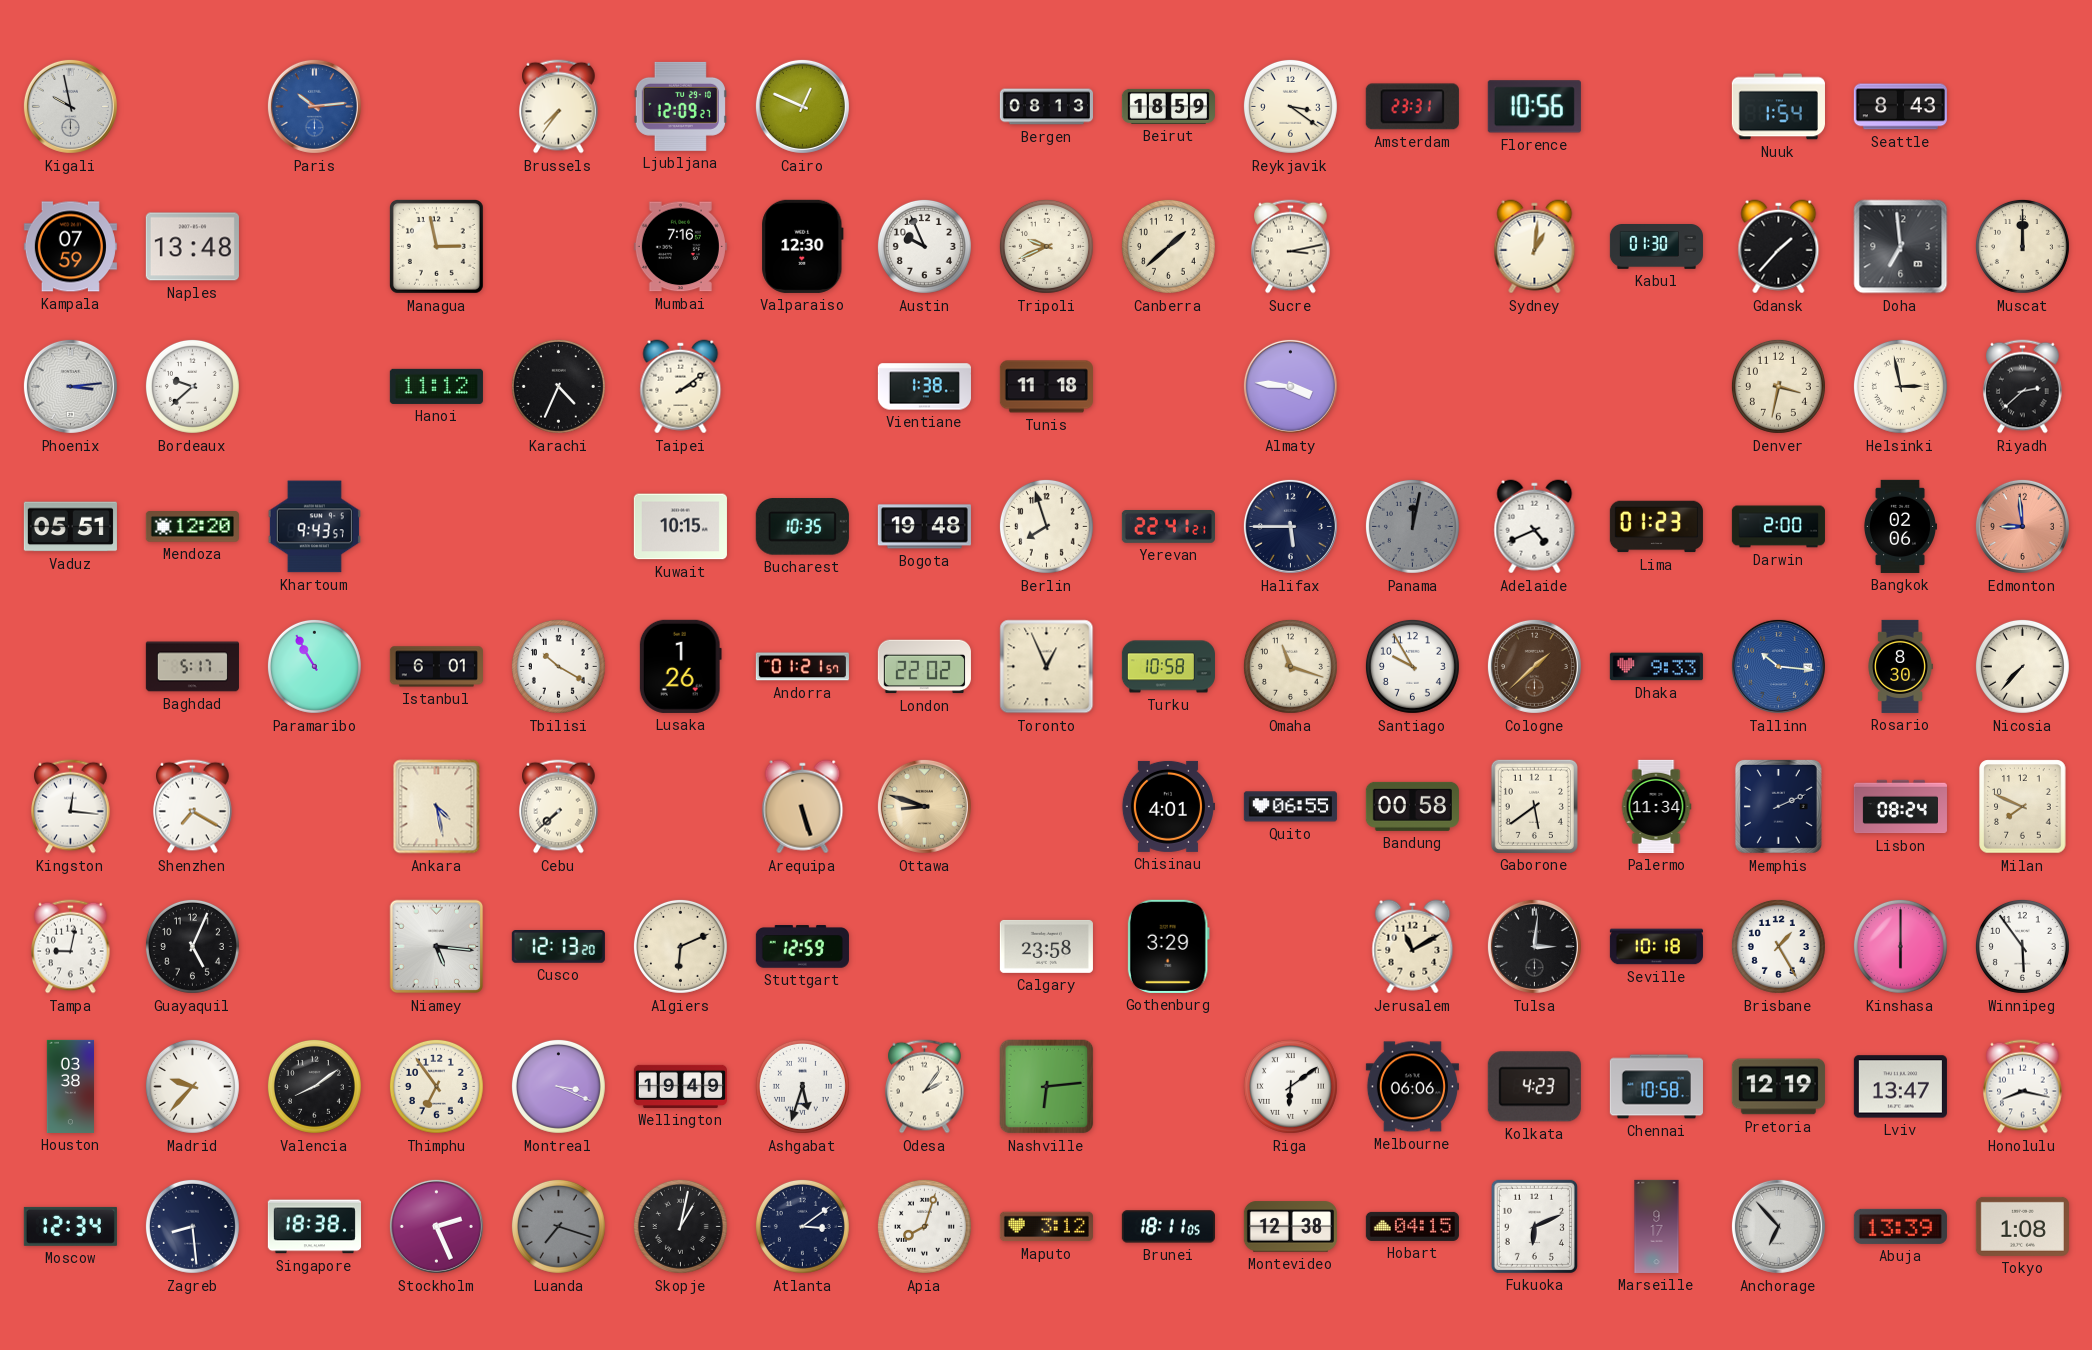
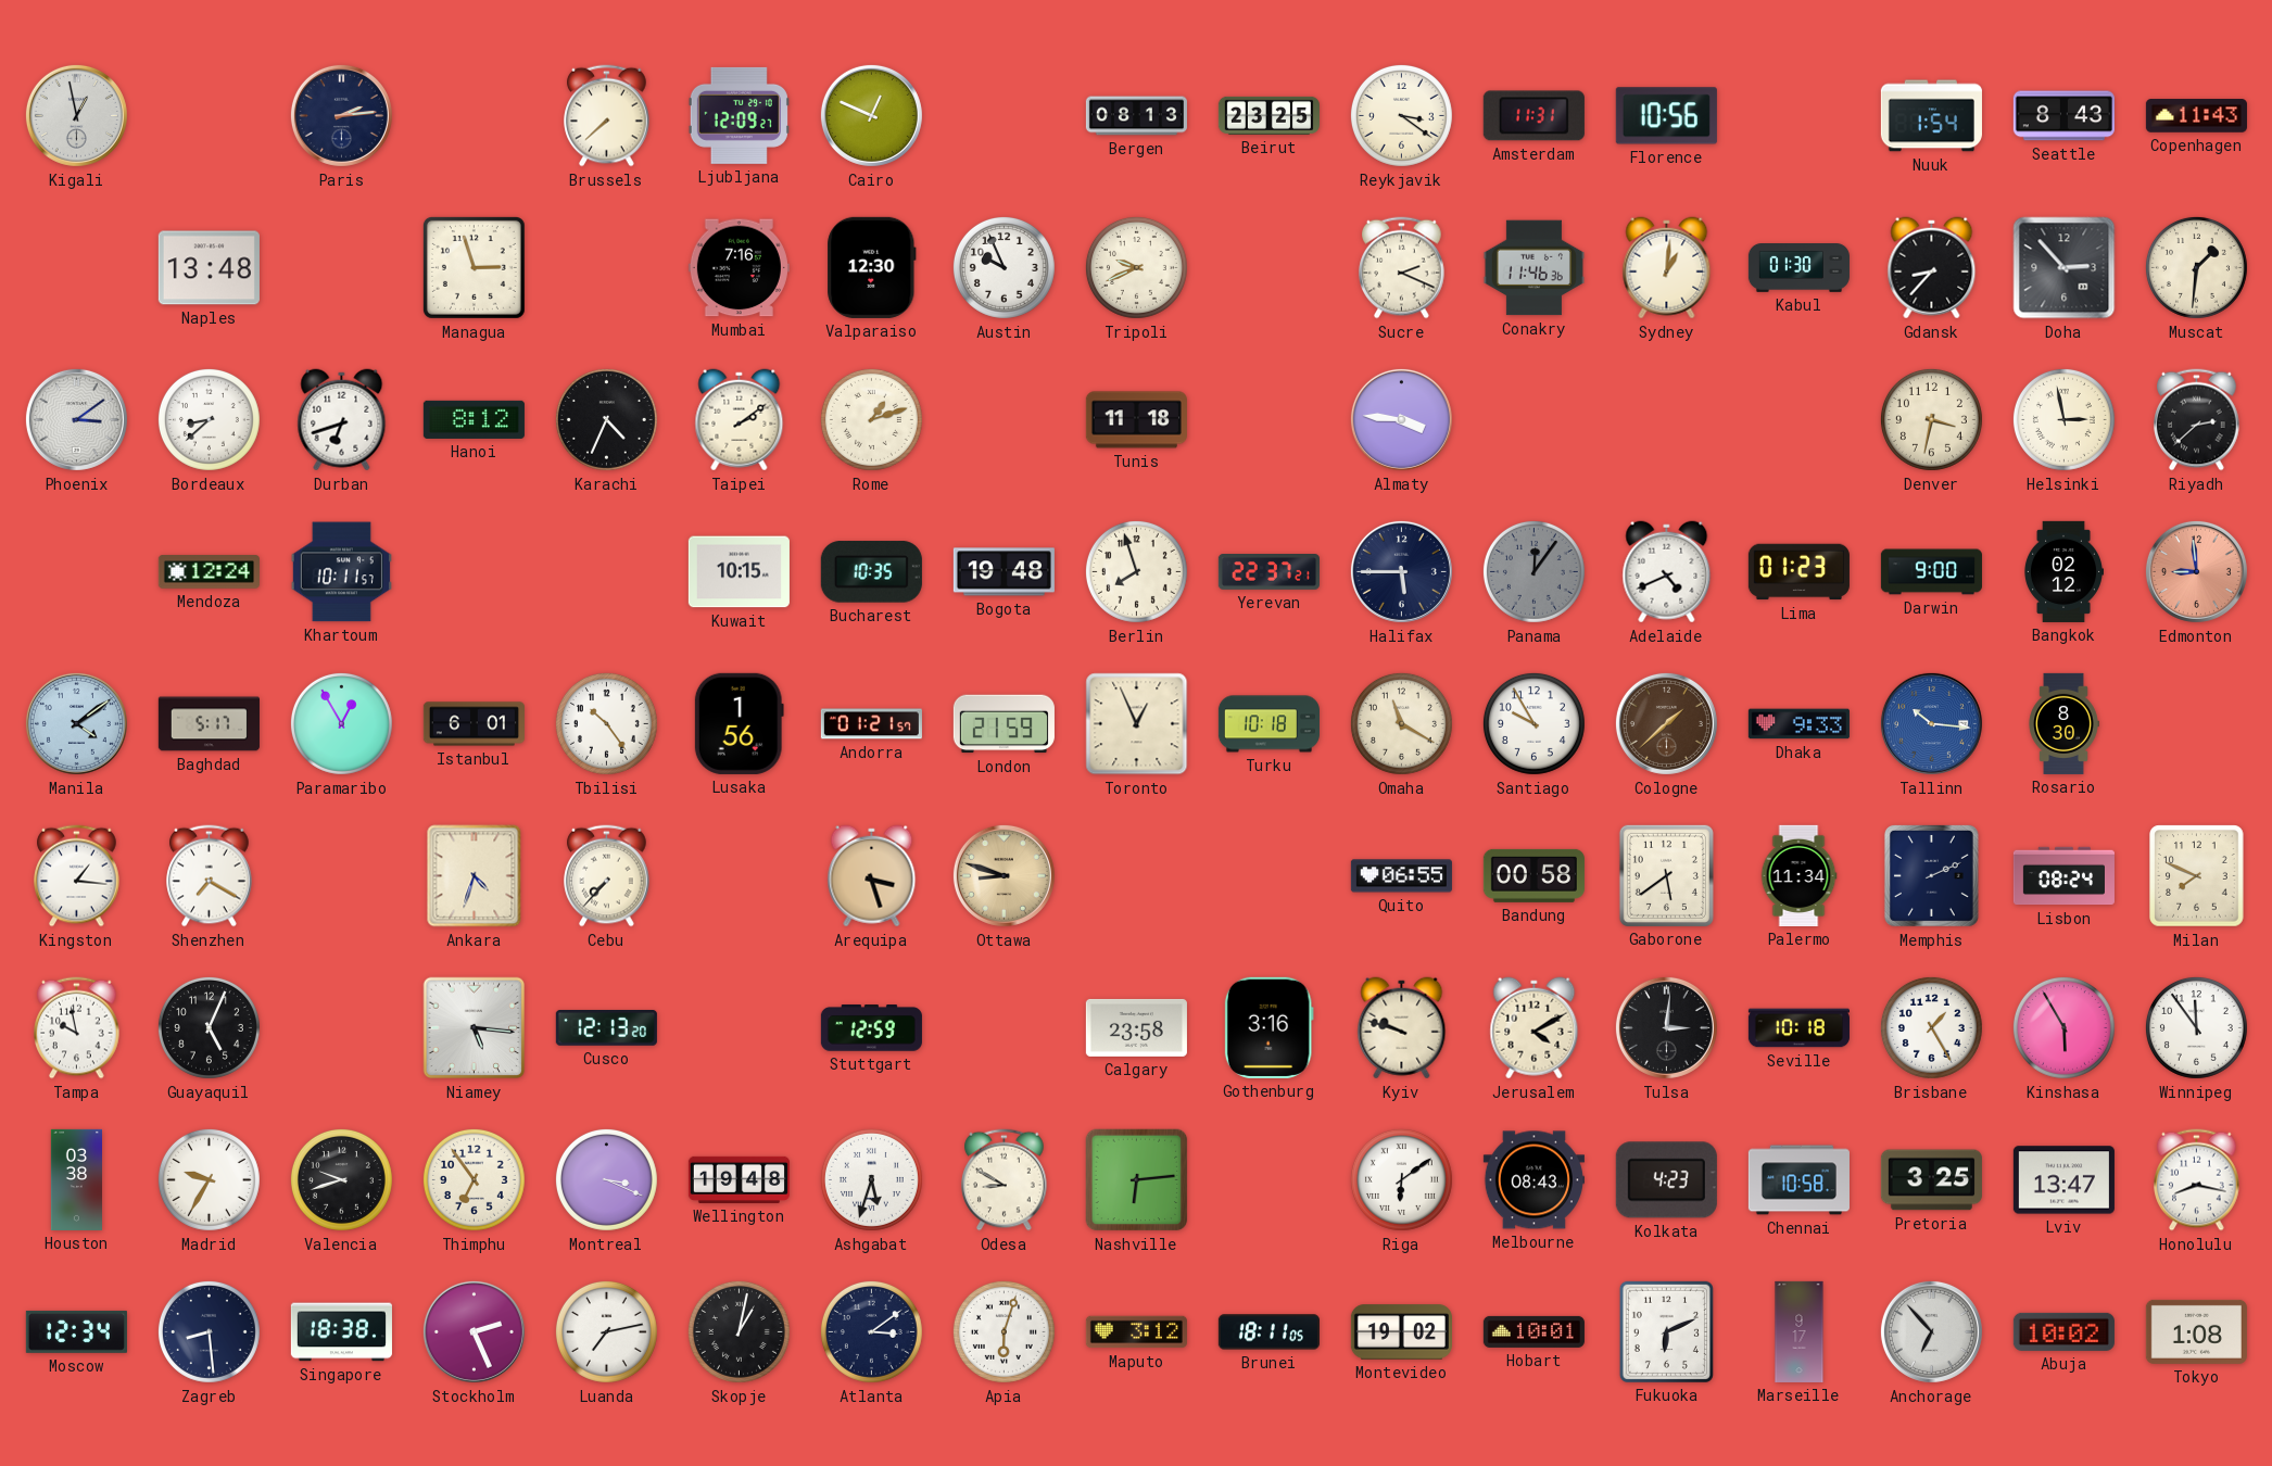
Kigali: 9:58 -> 12:58 (76, 115)
Paris: 10:14 -> 2:14 (341, 115)
Paris dial: blue -> navy (341, 115)
Brussels: 7:36 -> 7:38 (607, 116)
Beirut: 18:59 -> 23:25 (1268, 115)
Amsterdam: 23:31 -> 11:31 (1533, 116)
Copenhagen: none -> 11:43 (2196, 116)
Kampala: 07:59 -> none (70, 247)
Managua: 2:58 -> 2:57 (474, 267)
Canberra: 1:38 -> none (1168, 246)
Sucre: 3:13 -> 2:19 (1402, 268)
Conakry: none -> 11:46 (1533, 268)
Gdansk: 1:37 -> 8:37 (1932, 268)
Doha: 6:59 -> 2:53 (2065, 268)
Muscat: 12:00 -> 1:31 (2196, 267)
Phoenix: 3:14 -> 3:09 (76, 419)
Bordeaux: 9:38 -> 8:38 (209, 419)
Durban: none -> 6:42 (342, 420)
Hanoi: 11:12 -> 8:12 (474, 419)
Rome: none -> 1:12 (871, 419)
Vientiane: 1:38 -> none (924, 387)
Vaduz: 05:51 -> none (70, 527)
Mendoza: 12:20 -> 12:24 (209, 572)
Khartoum: 9:43 -> 10:11 (341, 572)
Yerevan: 22:41 -> 22:37 (1268, 572)
Panama: 12:02 -> 12:06 (1533, 571)
Darwin: 2:00 -> 9:00 (1931, 572)
Bangkok: 02:06 -> 02:12 (2062, 571)
Manila: none -> 4:09 (76, 723)
Paramaribo: 10:55 -> 12:55 (341, 723)
Tbilisi: 10:20 -> 10:24 (606, 723)
Lusaka: 1:26 -> 1:56 (739, 723)
London: 22:02 -> 21:59 (1004, 724)
Turku: 10:58 -> 10:18 (1268, 724)
Omaha: 11:18 -> 11:20 (1401, 723)
Nicosia: 7:37 -> none (2022, 666)
Kingston: 12:16 -> 1:16 (77, 876)
Ankara: 4:28 -> 4:33 (475, 876)
Cebu: 7:38 -> 7:37 (607, 876)
Arequipa: 5:27 -> 3:27 (872, 876)
Chisinau: 4:01 -> none (1168, 806)
Tampa: 9:02 -> 9:58 (77, 1028)
Algiers: 6:11 -> none (680, 946)
Gothenburg: 3:29 -> 3:16 (1268, 1027)
Kyiv: none -> 9:48 (1402, 1028)
Jerusalem: 11:10 -> 4:10 (1535, 1028)
Kinshasa: 6:00 -> 5:55 (2063, 1027)
Winnipeg: 5:54 -> 11:54 (2196, 1027)
Madrid: 9:37 -> 9:35 (209, 1179)
Valencia: 8:09 -> 9:42 (341, 1179)
Wellington: 19:49 -> 19:48 (739, 1179)
Odesa: 2:06 -> 8:50 (1005, 1180)
Melbourne: 06:06 -> 08:43 (1533, 1180)
Pretoria: 12:19 -> 3:25 (1931, 1180)
Luanda: 7:18 -> 7:13 (606, 1331)
Luanda dial: grey -> white (606, 1331)
Apia: 8:03 -> 6:03 (1004, 1331)
Montevideo: 12:38 -> 19:02 (1401, 1332)
Hobart: 04:15 -> 10:01 (1533, 1331)
Abuja: 13:39 -> 10:02 (2063, 1331)
